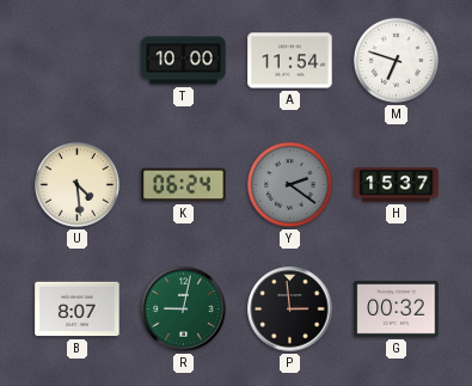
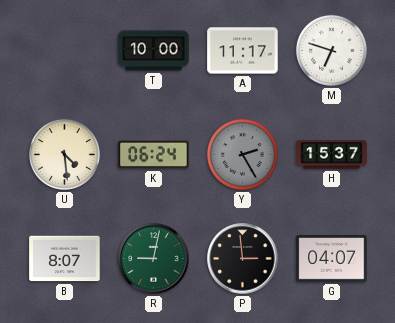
A: 11:54 -> 11:17 (243, 51)
Y: 2:21 -> 2:25 (242, 154)
G: 00:32 -> 04:07 (332, 259)
